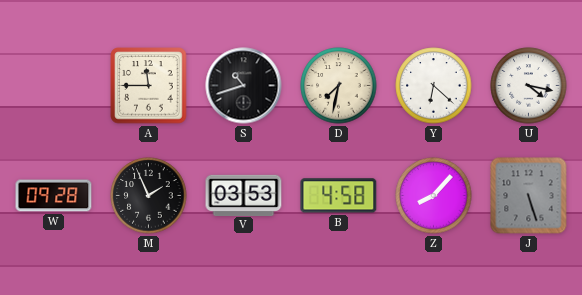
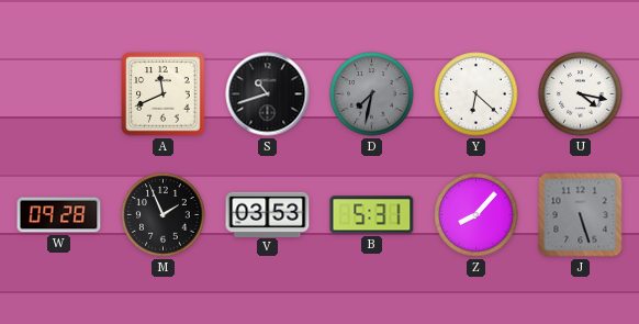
A: 11:45 -> 11:41 (164, 94)
D dial: cream -> grey (372, 94)
B: 4:58 -> 5:31 (372, 215)
